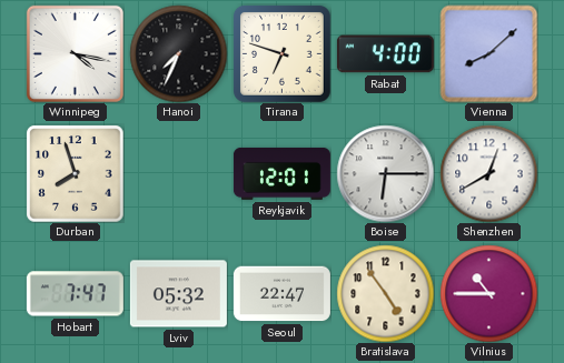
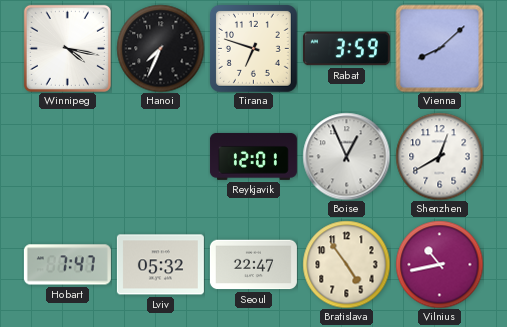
Rabat: 4:00 -> 3:59 (346, 49)
Durban: 7:57 -> none (75, 173)
Boise: 6:15 -> 12:56 (346, 156)
Vilnius: 10:45 -> 10:43 (439, 264)
